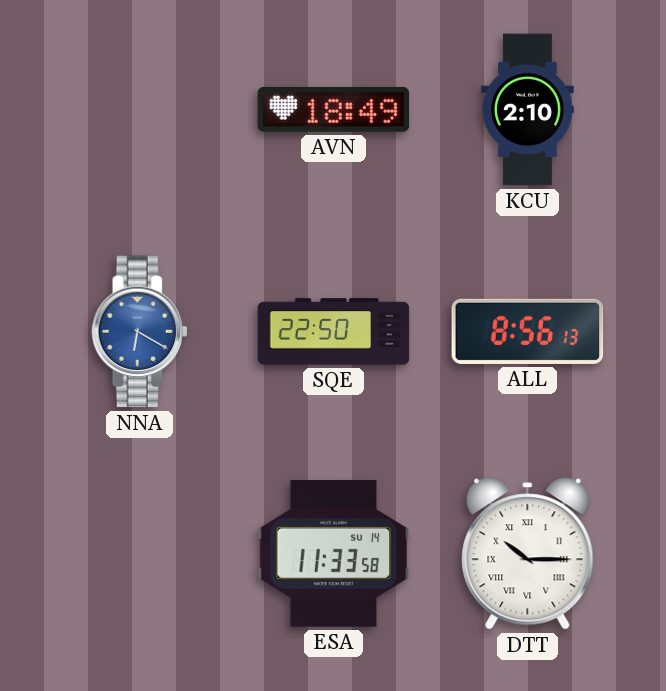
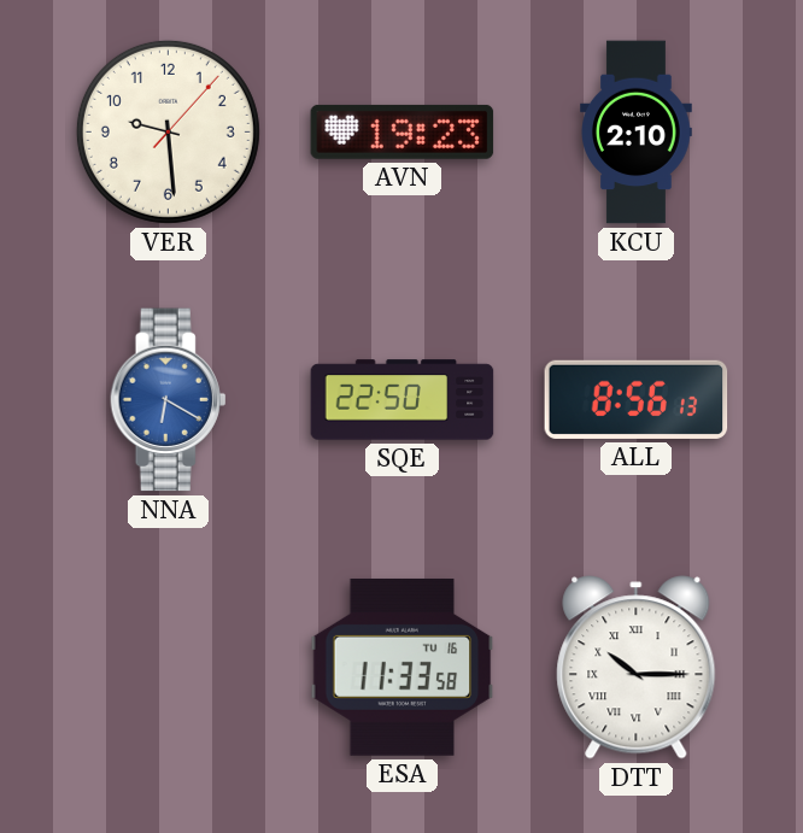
VER: none -> 9:29 (168, 131)
AVN: 18:49 -> 19:23 (403, 131)
ESA date: SU 14 -> TU 16 (403, 667)
